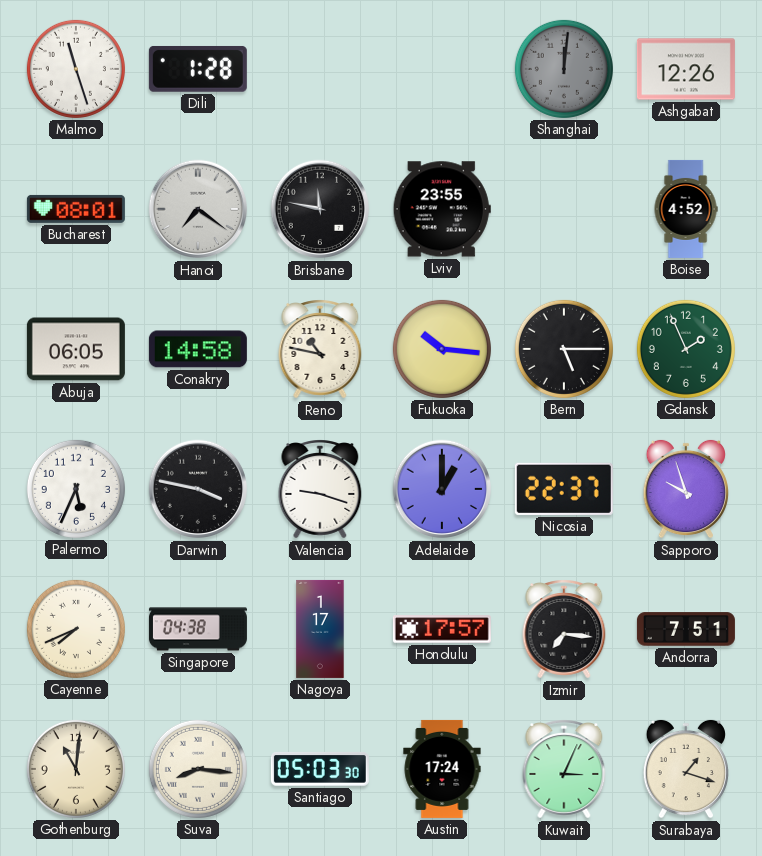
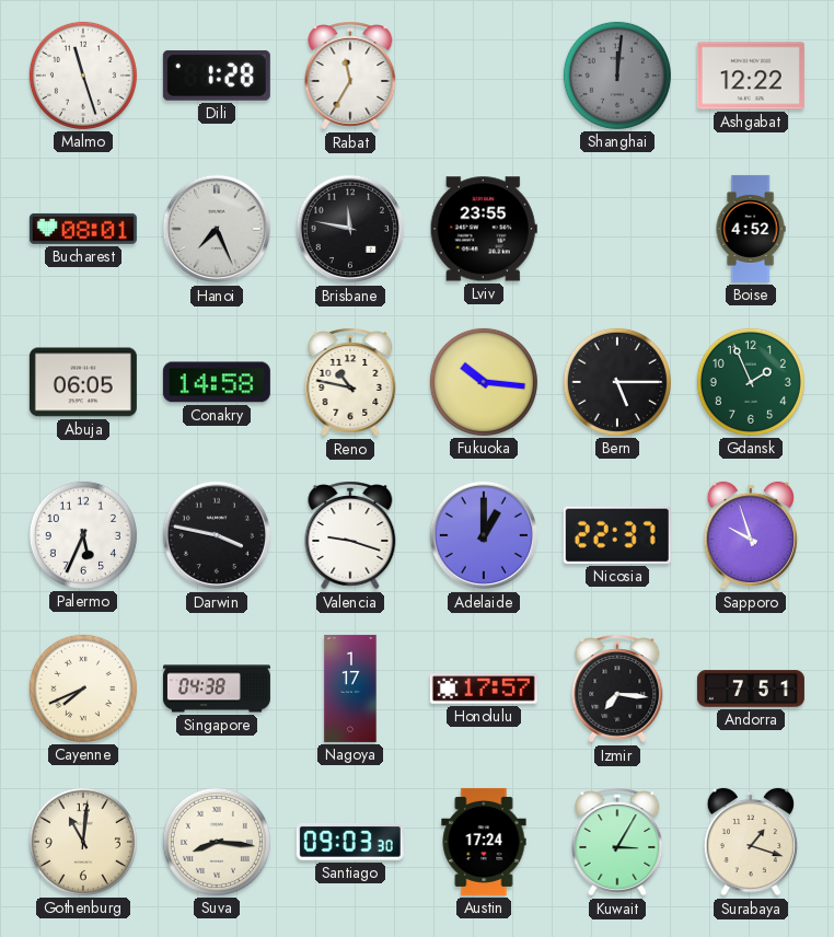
Rabat: none -> 11:35 (350, 76)
Ashgabat: 12:26 -> 12:22 (751, 76)
Hanoi: 7:21 -> 7:26 (217, 229)
Santiago: 05:03 -> 09:03 (350, 842)
Kuwait: 3:04 -> 3:05 (617, 842)
